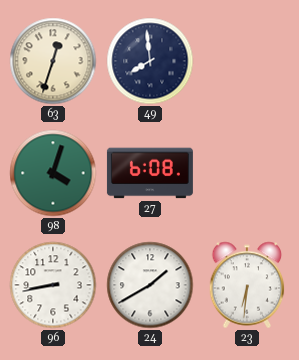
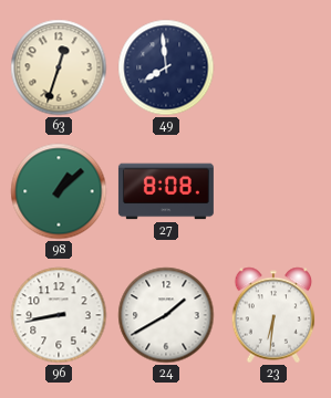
98: 4:03 -> 1:08 (59, 191)
27: 6:08 -> 8:08 (166, 191)
